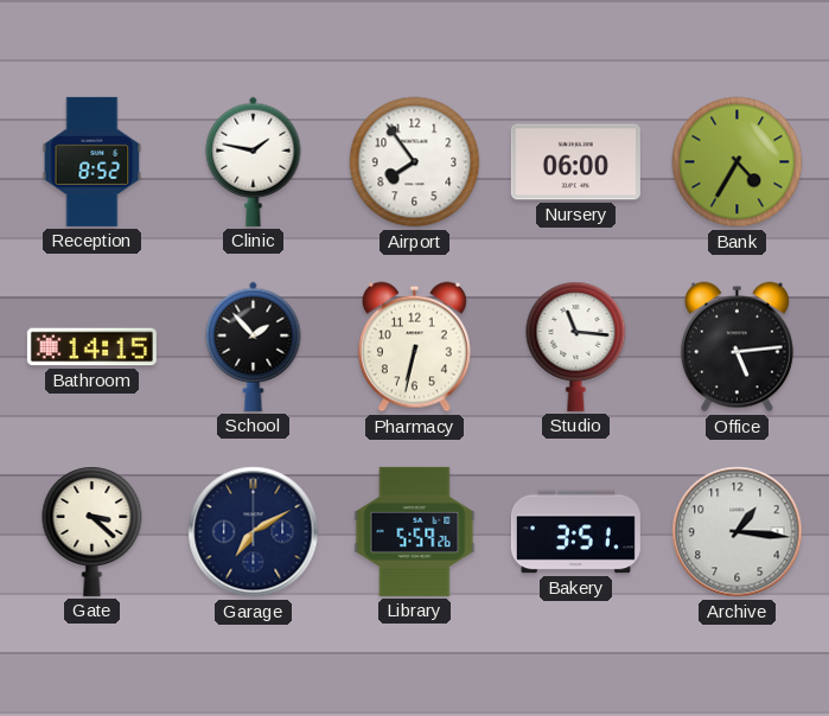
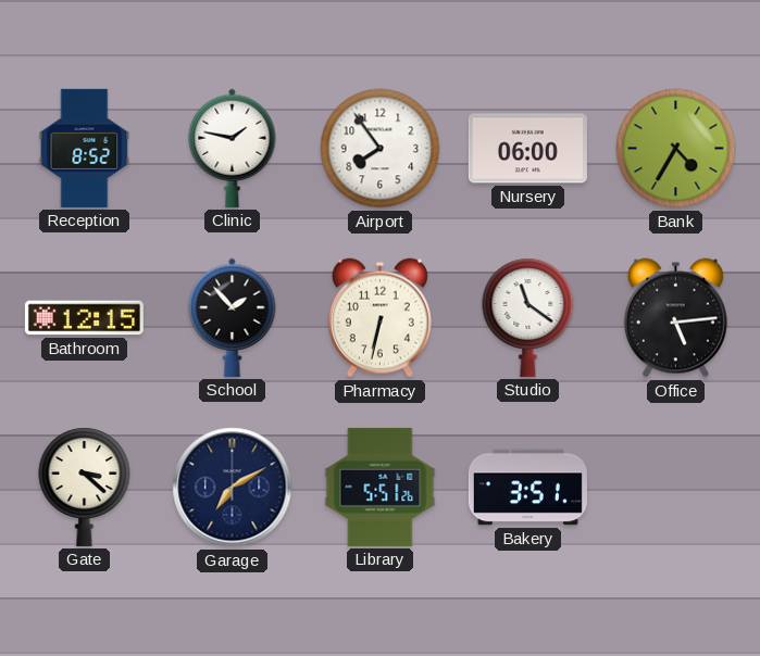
Bathroom: 14:15 -> 12:15 (84, 318)
Studio: 11:16 -> 11:21 (528, 317)
Library: 5:59 -> 5:51 (381, 487)
Archive: 1:16 -> none (738, 532)
